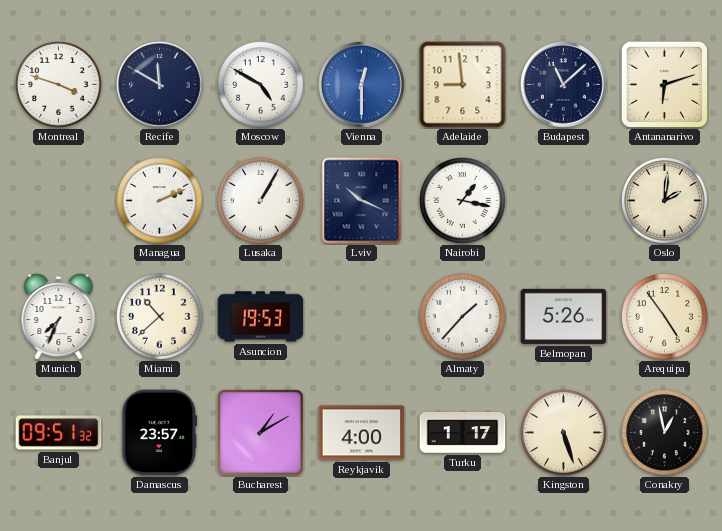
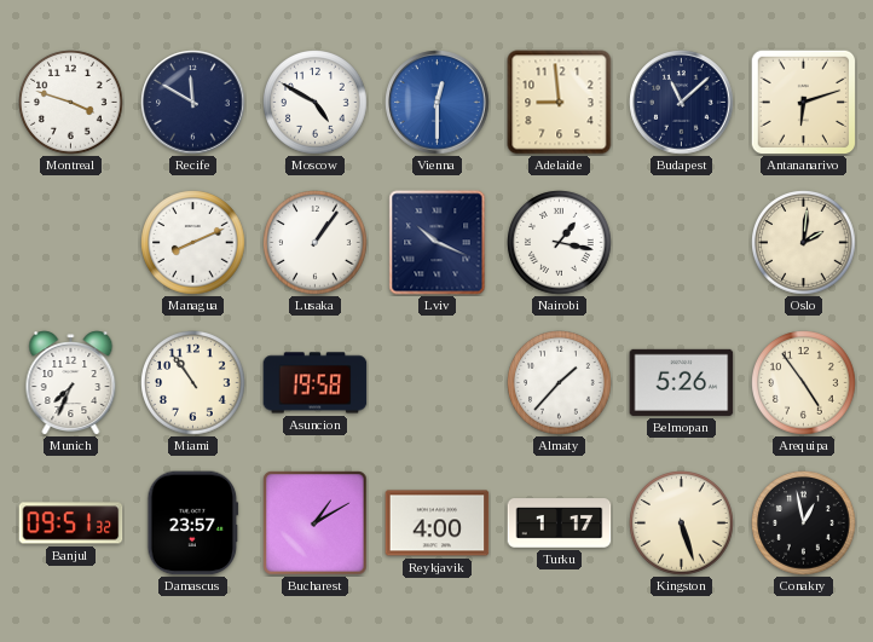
Managua: 2:11 -> 8:11 (193, 243)
Lusaka: 1:05 -> 1:06 (316, 243)
Miami: 10:38 -> 10:54 (193, 383)
Asuncion: 19:53 -> 19:58 (316, 383)
